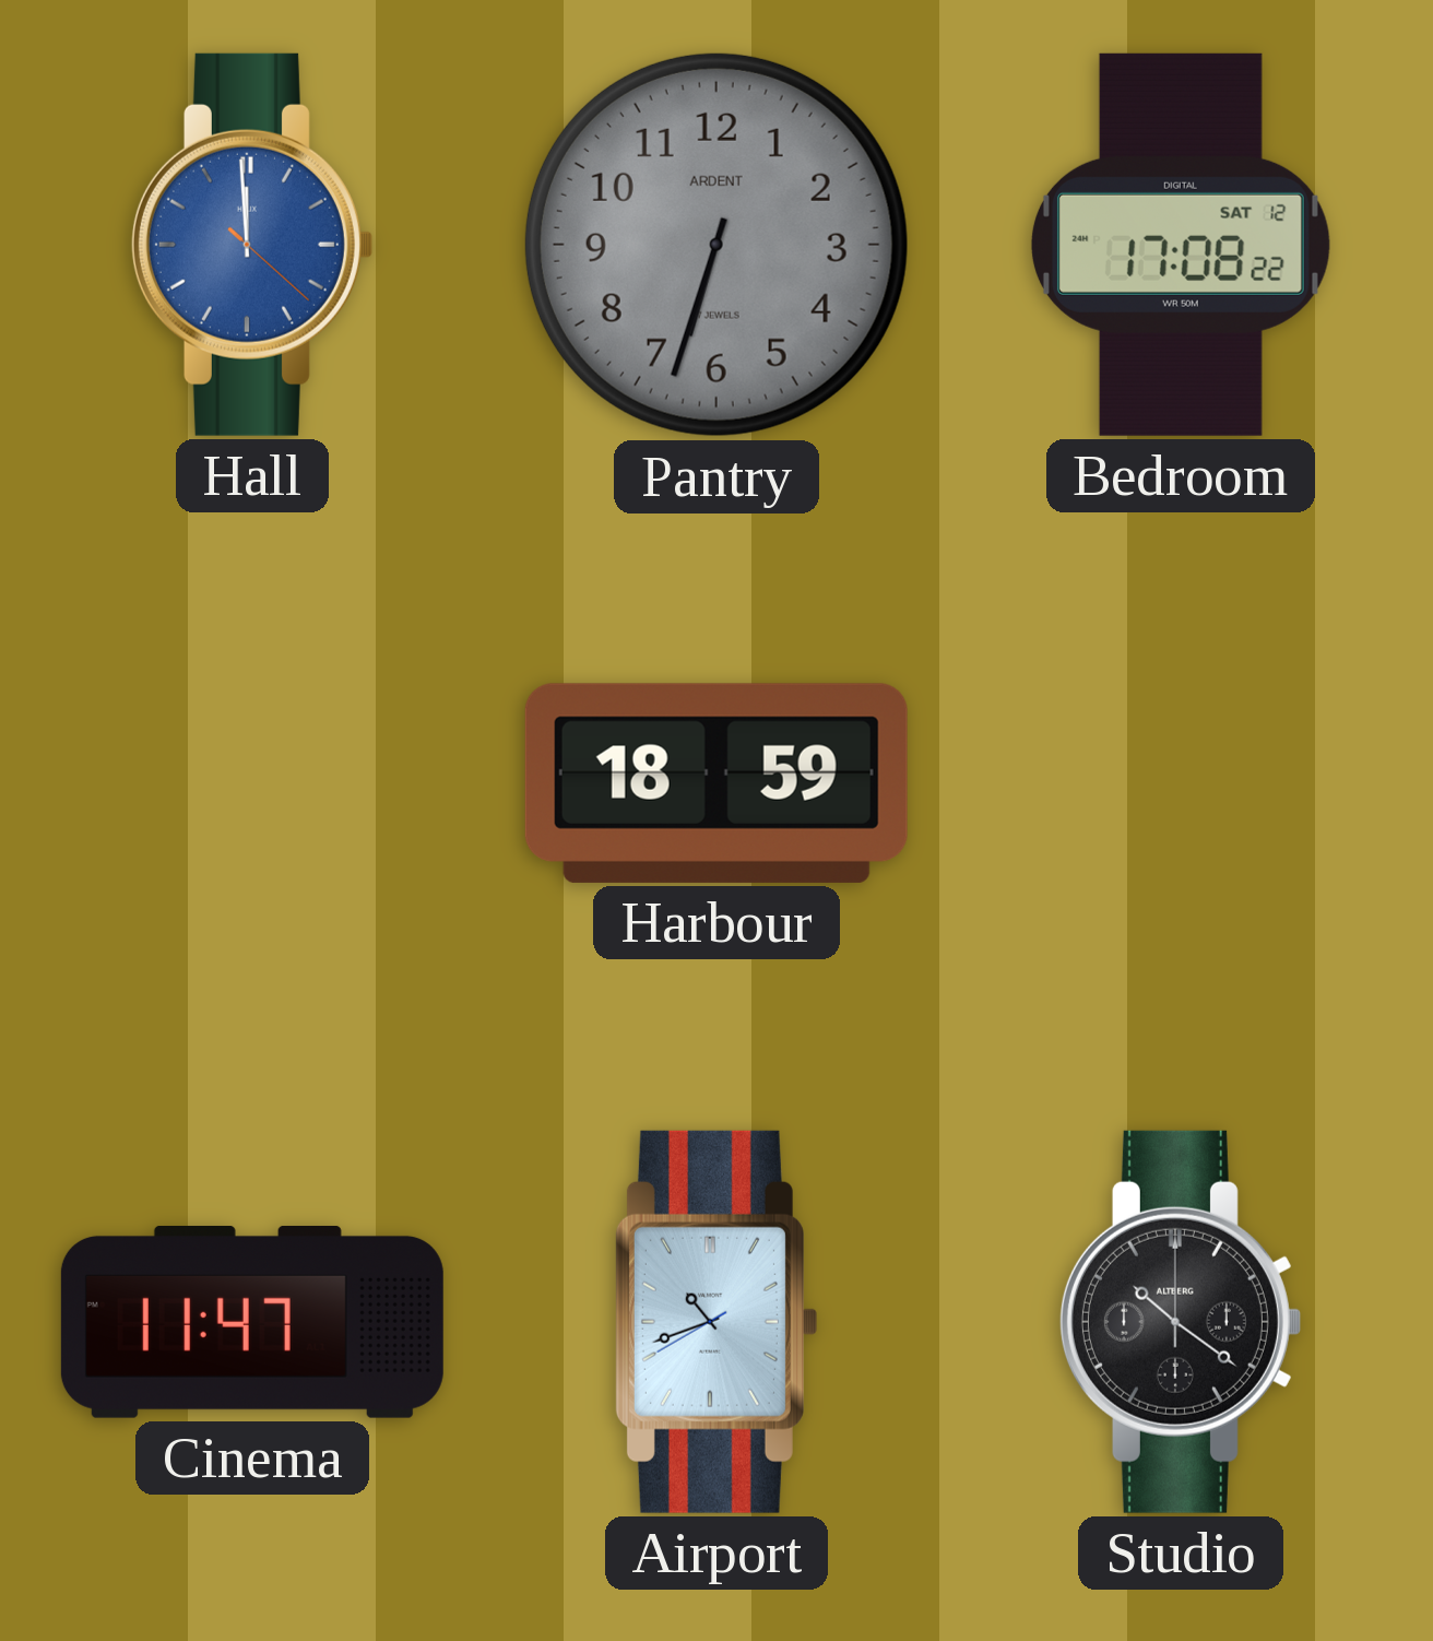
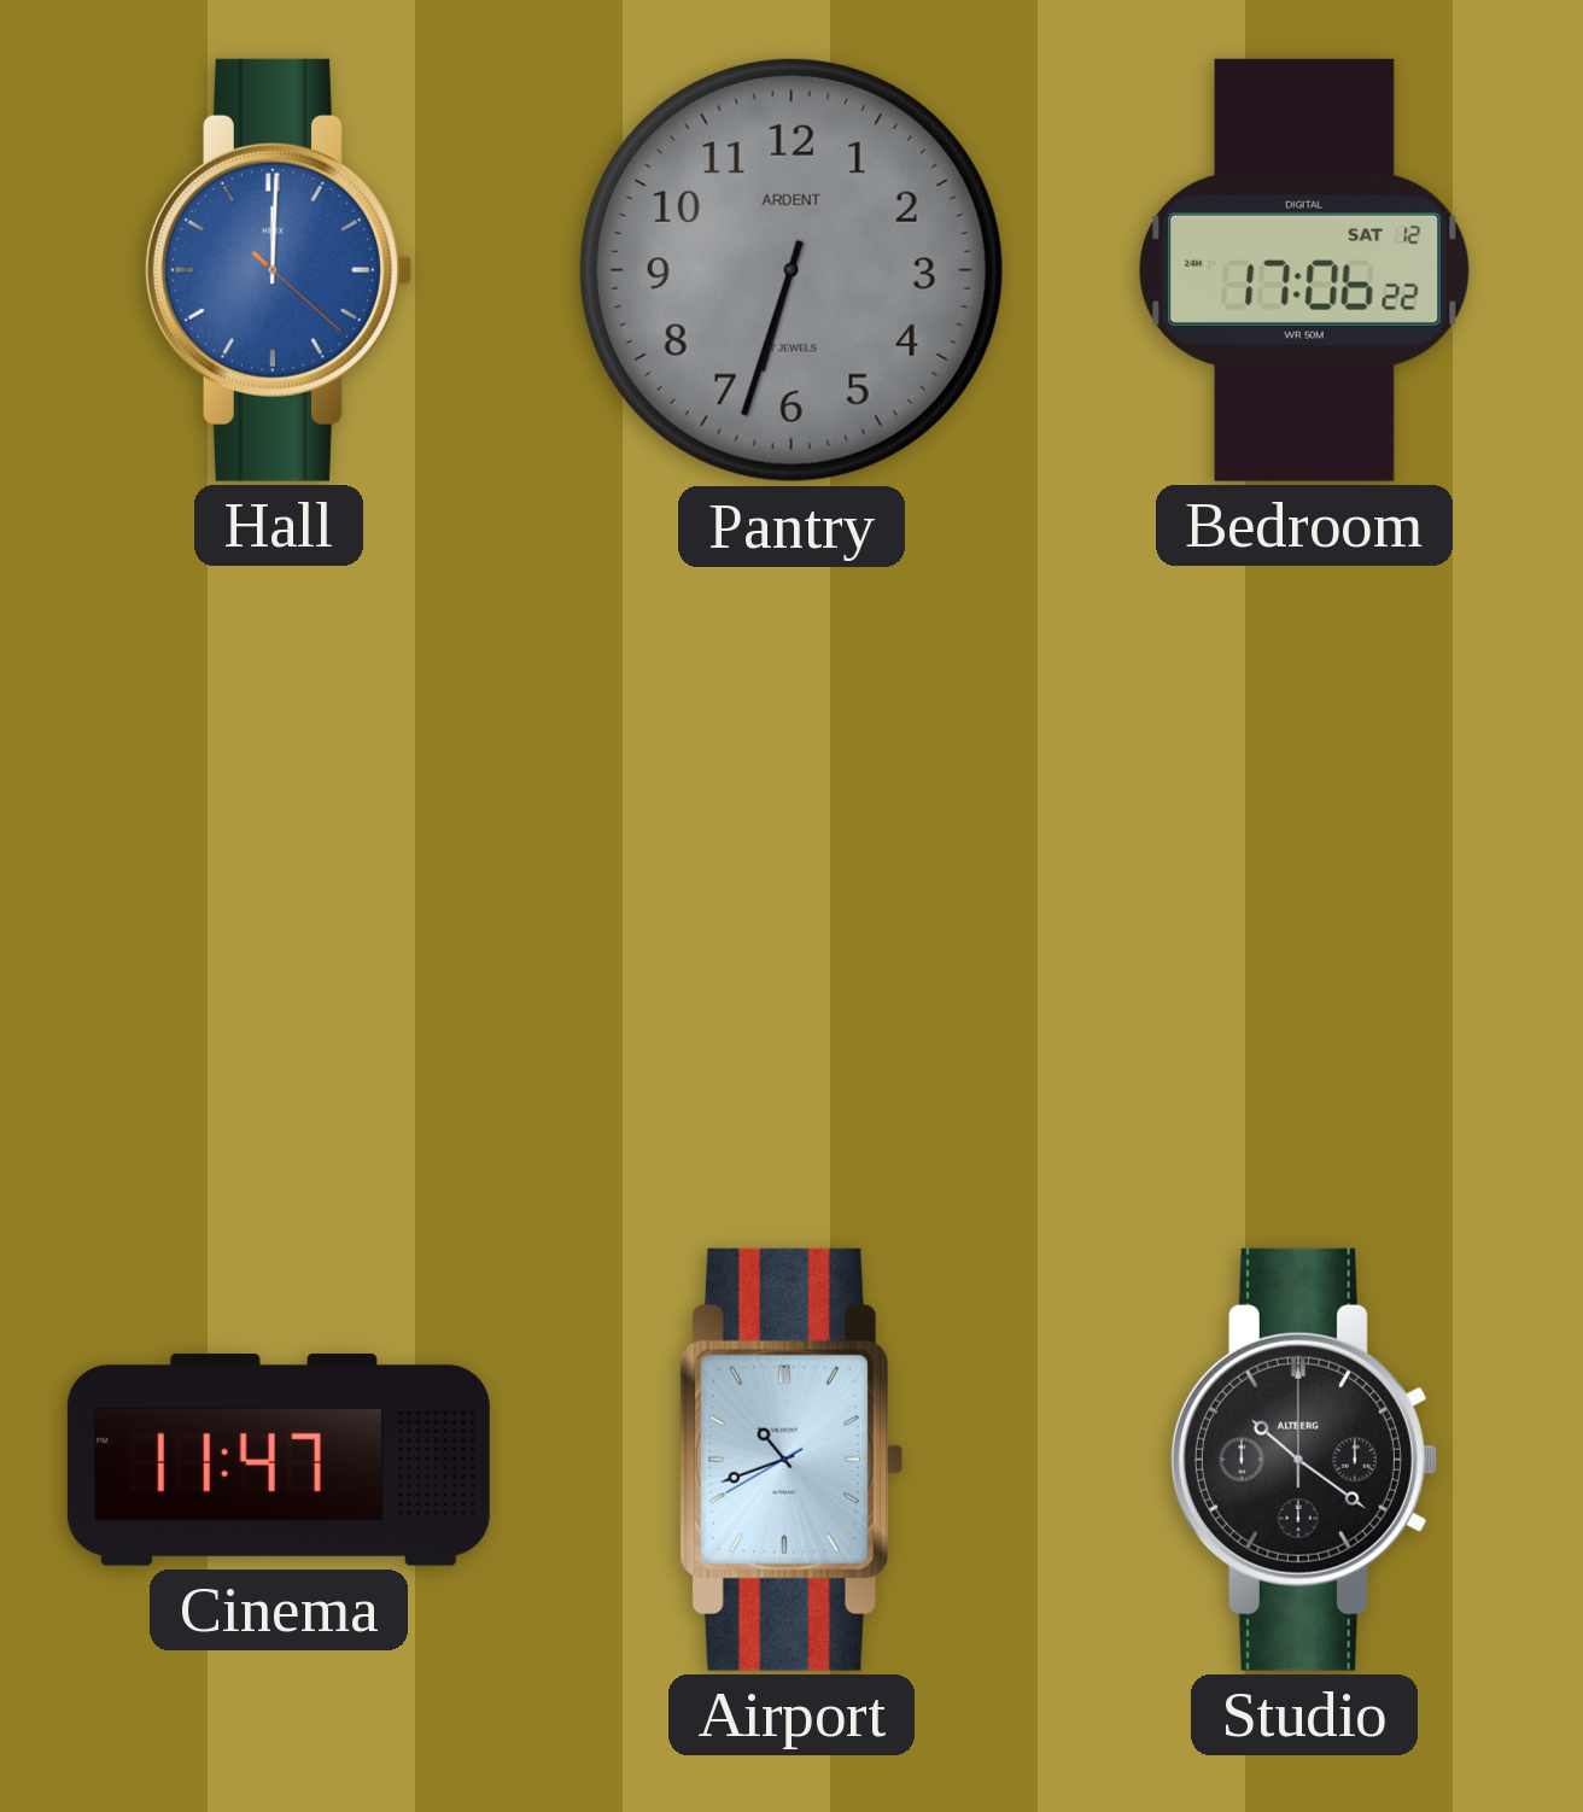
Hall: 11:59 -> 12:00 (278, 270)
Bedroom: 17:08 -> 17:06 (1304, 270)
Harbour: 18:59 -> none (716, 783)
